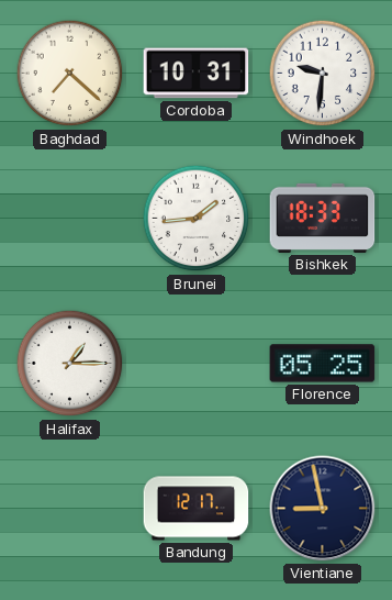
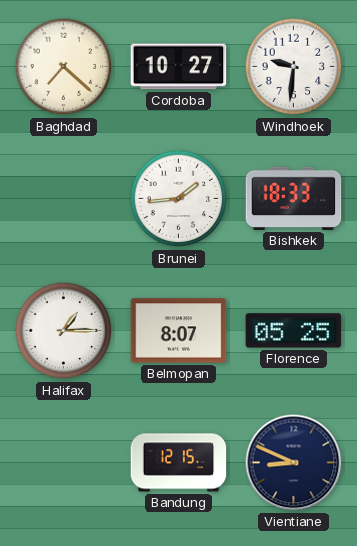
Cordoba: 10:31 -> 10:27 (179, 67)
Belmopan: none -> 8:07 (179, 331)
Bandung: 12:17 -> 12:15 (179, 463)
Vientiane: 8:58 -> 8:49 (294, 463)
